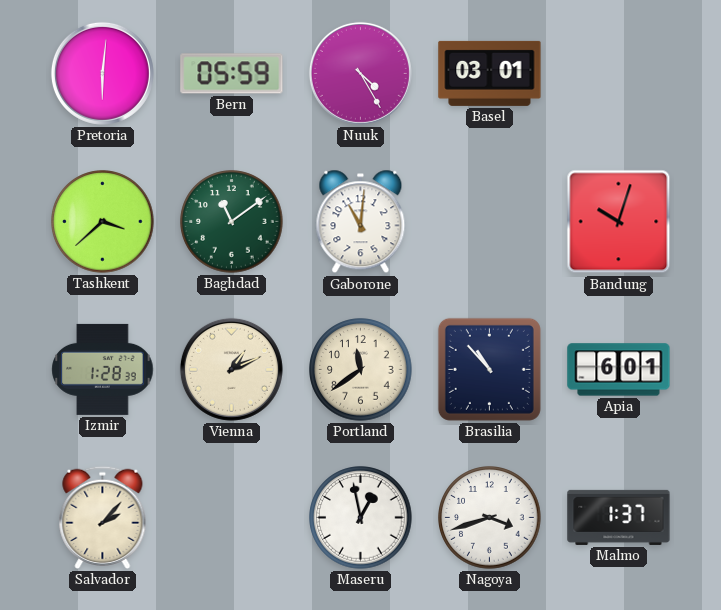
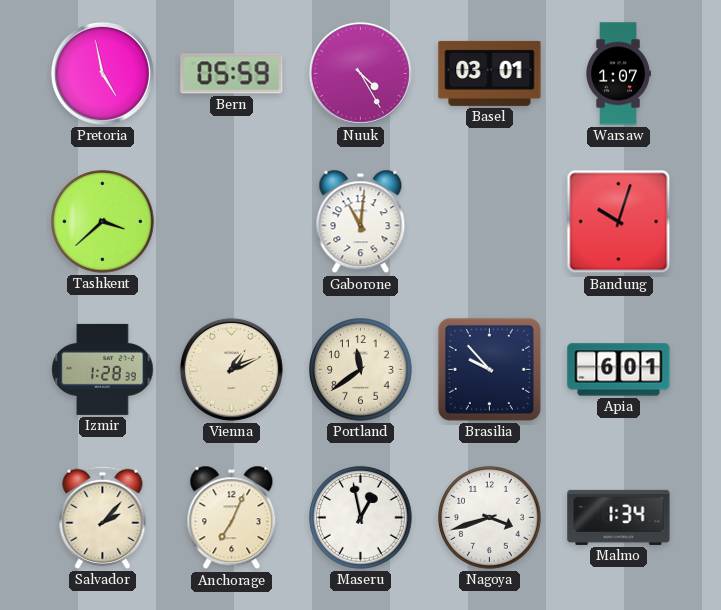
Pretoria: 6:01 -> 4:58 (102, 73)
Warsaw: none -> 1:07 (619, 74)
Baghdad: 11:09 -> none (232, 222)
Brasilia: 10:53 -> 9:53 (489, 369)
Anchorage: none -> 7:04 (232, 518)
Malmo: 1:37 -> 1:34 (619, 517)
